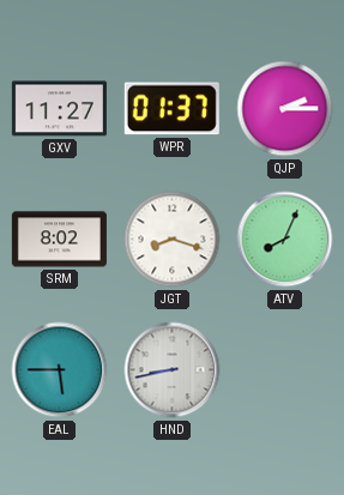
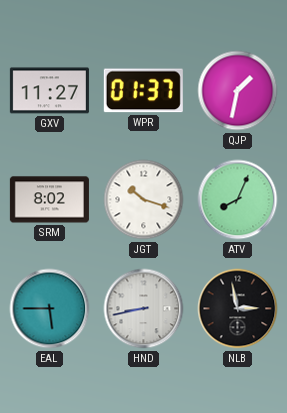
QJP: 2:15 -> 1:32 (238, 91)
JGT: 8:18 -> 10:18 (144, 200)
NLB: none -> 2:58 (238, 309)
